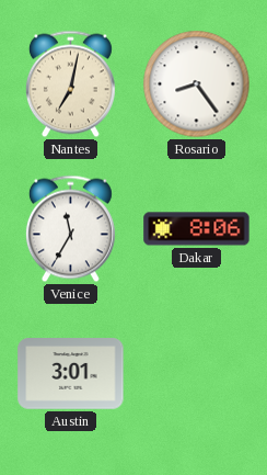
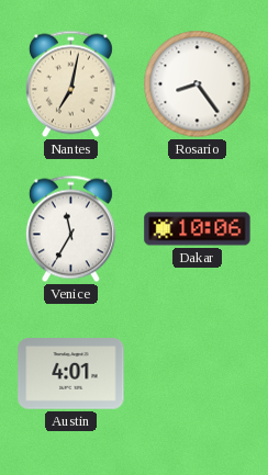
Dakar: 8:06 -> 10:06 (198, 229)
Austin: 3:01 -> 4:01 (71, 374)
